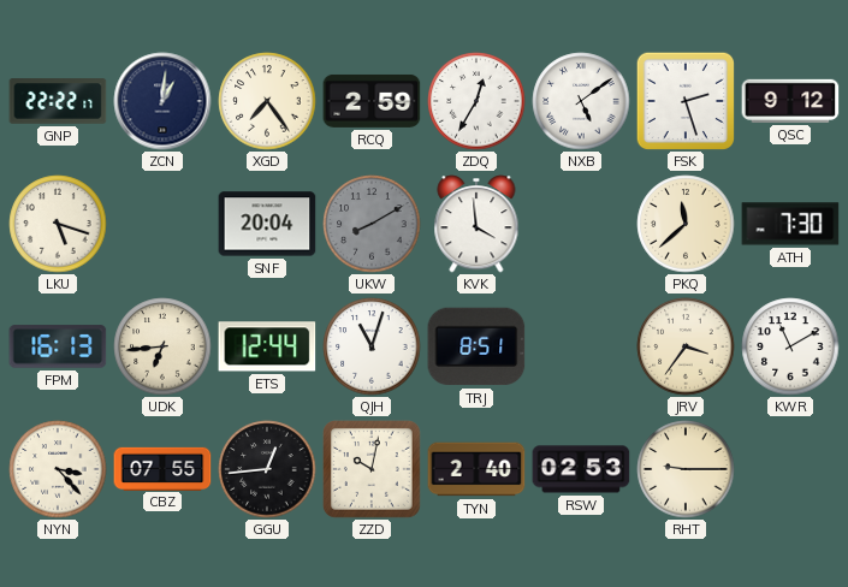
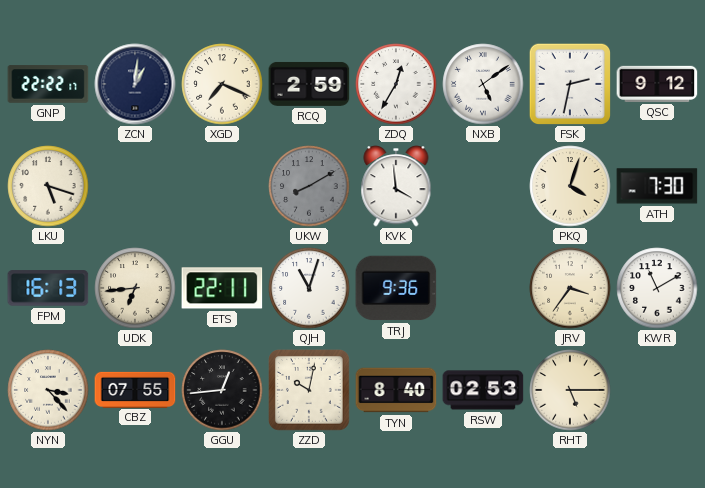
XGD: 7:24 -> 7:19 (222, 84)
FSK: 2:27 -> 2:32 (569, 83)
SNF: 20:04 -> none (267, 224)
PKQ: 11:38 -> 4:03 (570, 186)
ETS: 12:44 -> 22:11 (222, 288)
TRJ: 8:51 -> 9:36 (396, 288)
TYN: 2:40 -> 8:40 (396, 390)
RHT: 9:15 -> 5:15 (570, 390)
